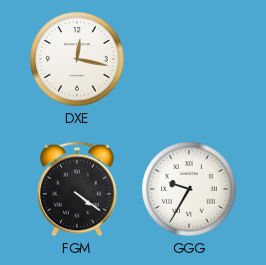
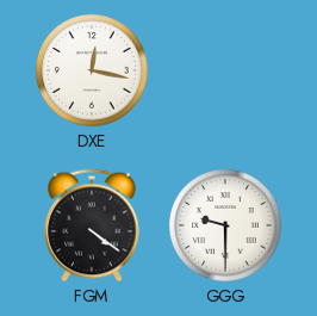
GGG: 9:35 -> 9:30 (225, 225)
